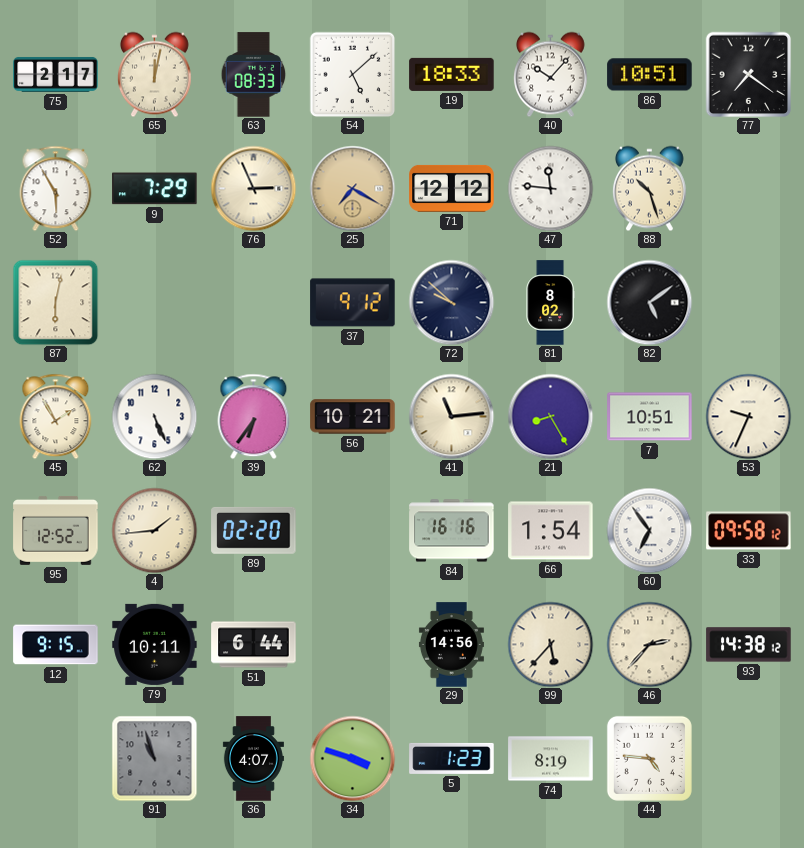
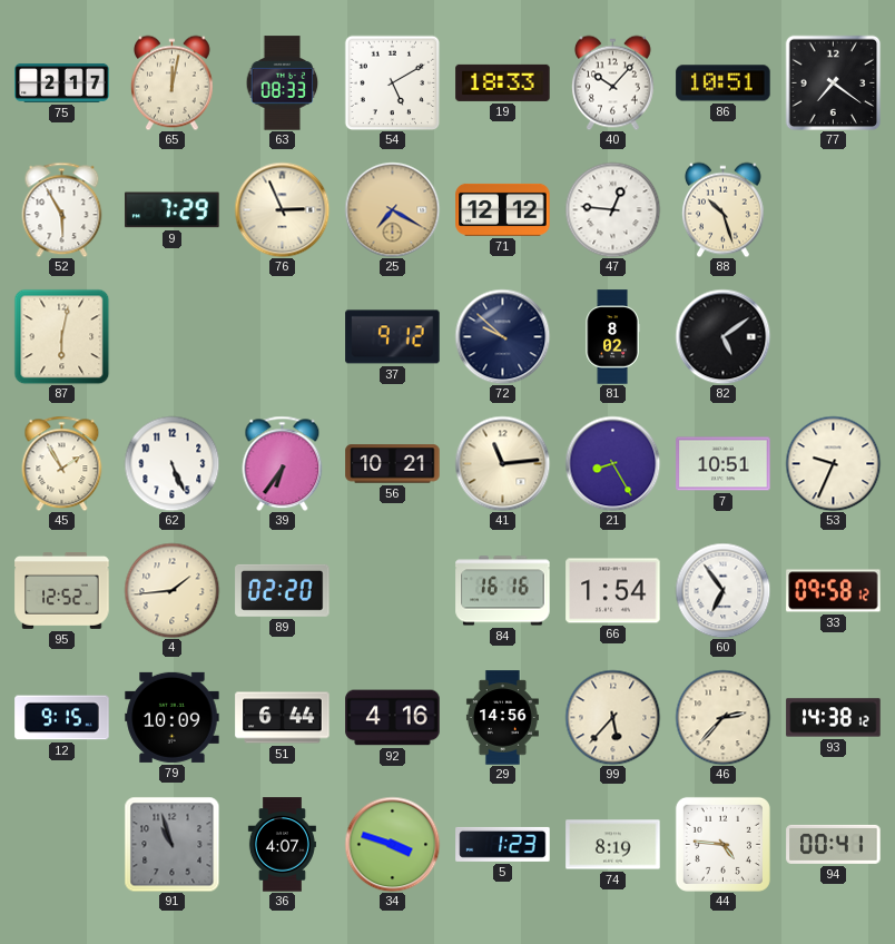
54: 5:08 -> 5:10 (392, 82)
47: 11:46 -> 12:46 (612, 209)
79: 10:11 -> 10:09 (173, 717)
92: none -> 4:16 (393, 718)
94: none -> 00:41 (834, 844)
